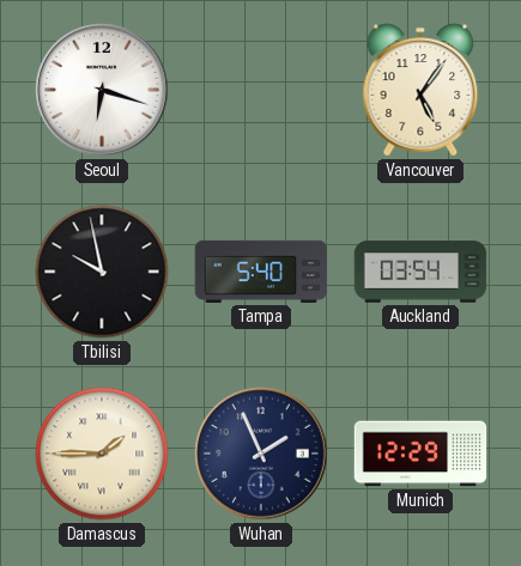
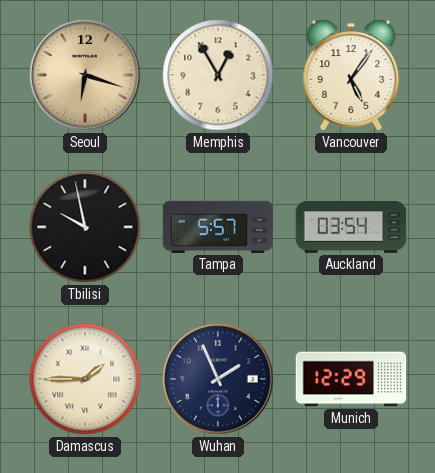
Seoul dial: white -> champagne (85, 75)
Memphis: none -> 12:55 (218, 75)
Tampa: 5:40 -> 5:57 (218, 227)
